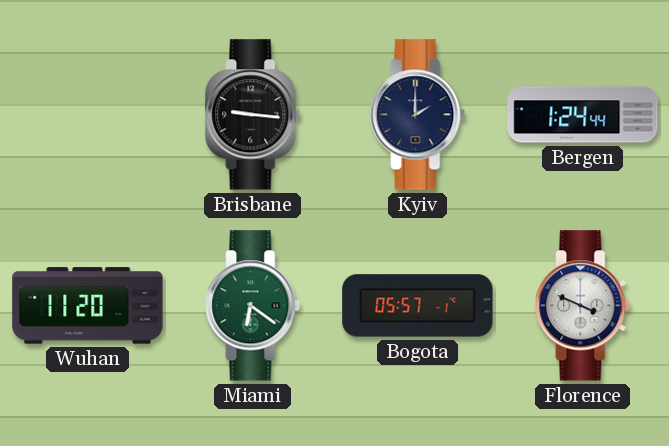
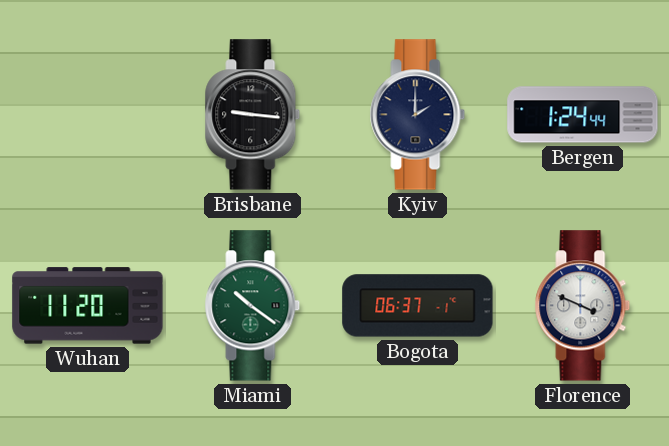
Miami: 6:21 -> 10:21 (253, 306)
Bogota: 05:57 -> 06:37 (418, 306)
